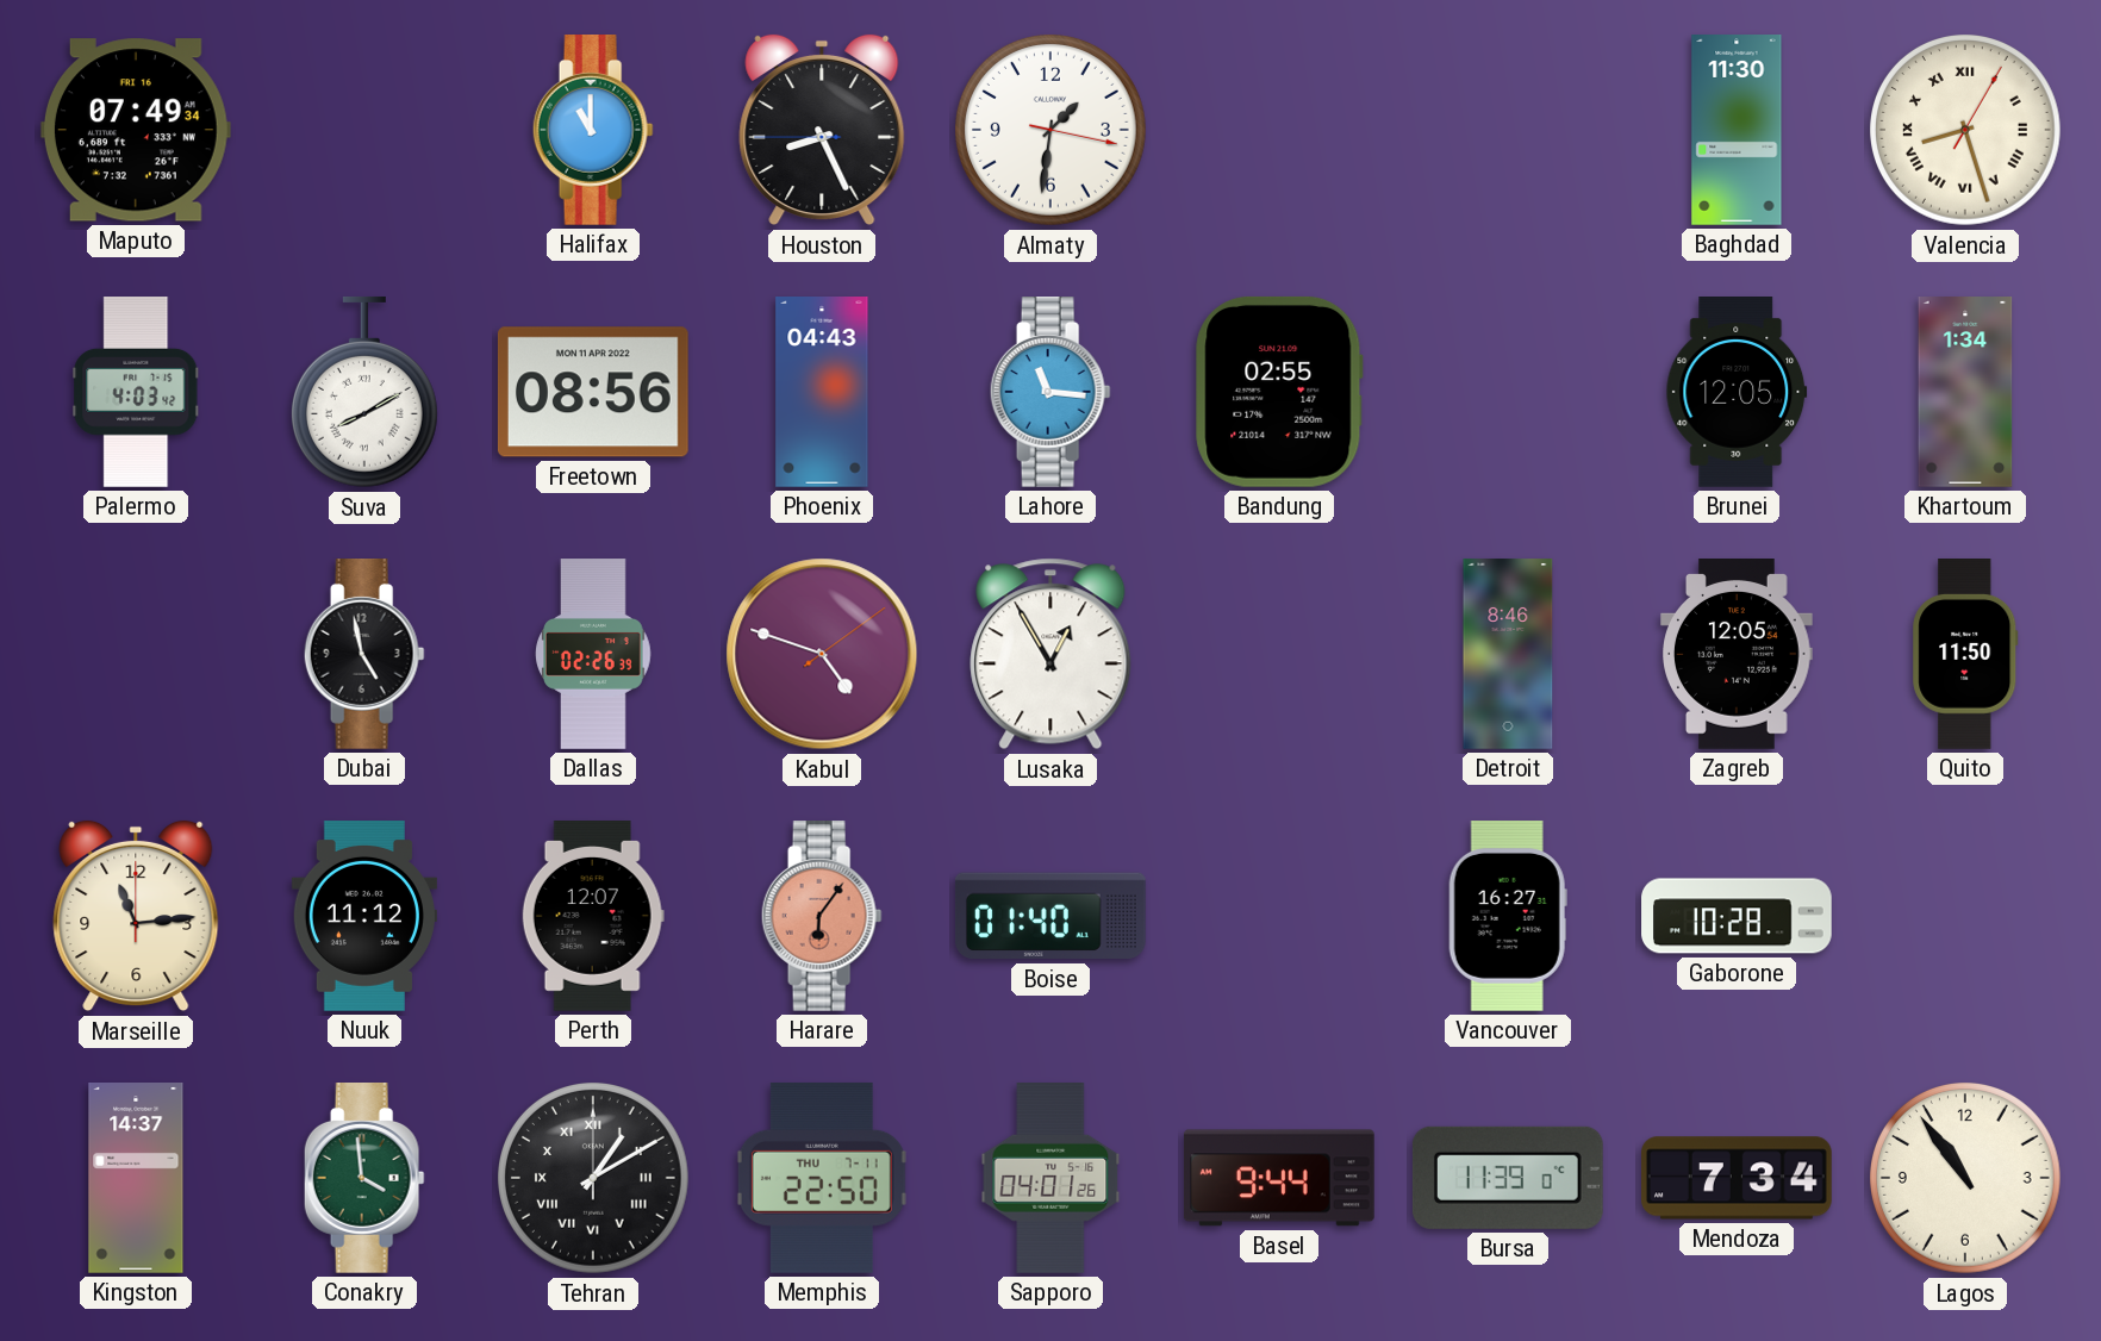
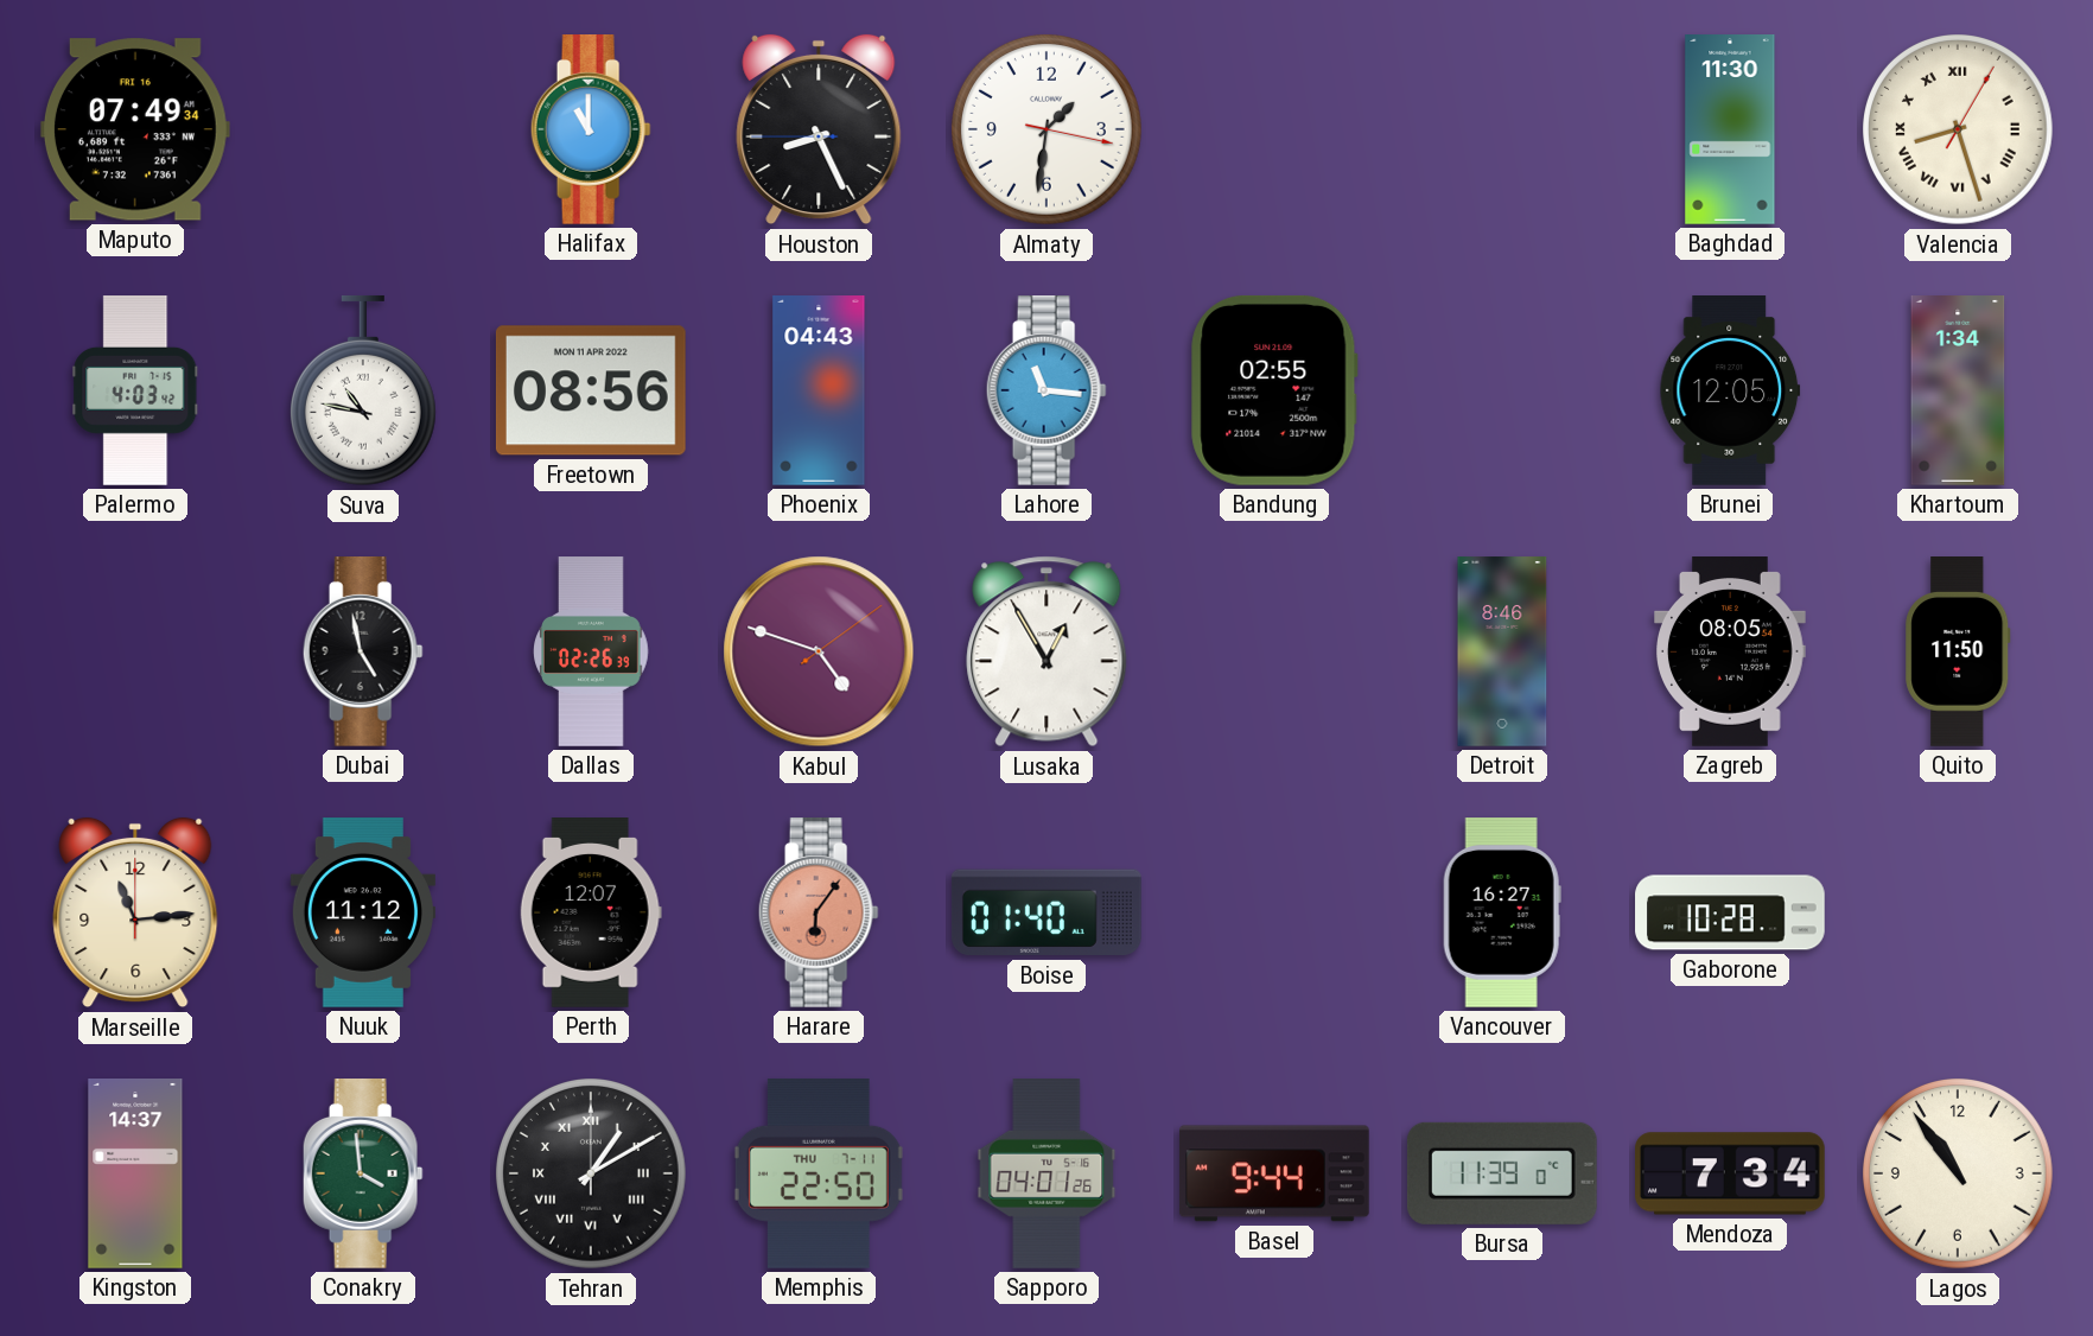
Suva: 8:10 -> 10:47 (363, 390)
Zagreb: 12:05 -> 08:05 (1731, 653)
